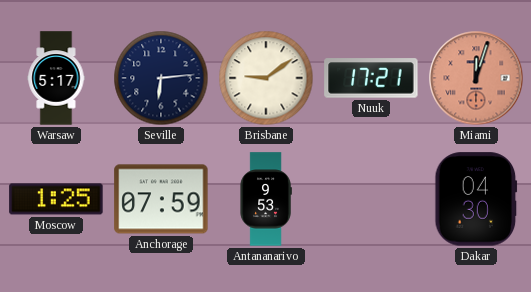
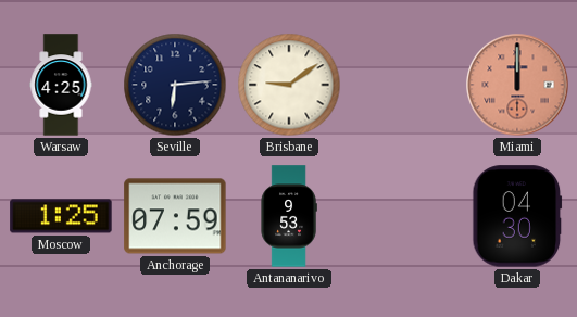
Warsaw: 5:17 -> 4:25 (61, 85)
Nuuk: 17:21 -> none (371, 78)
Miami: 12:03 -> 12:00 (517, 85)
